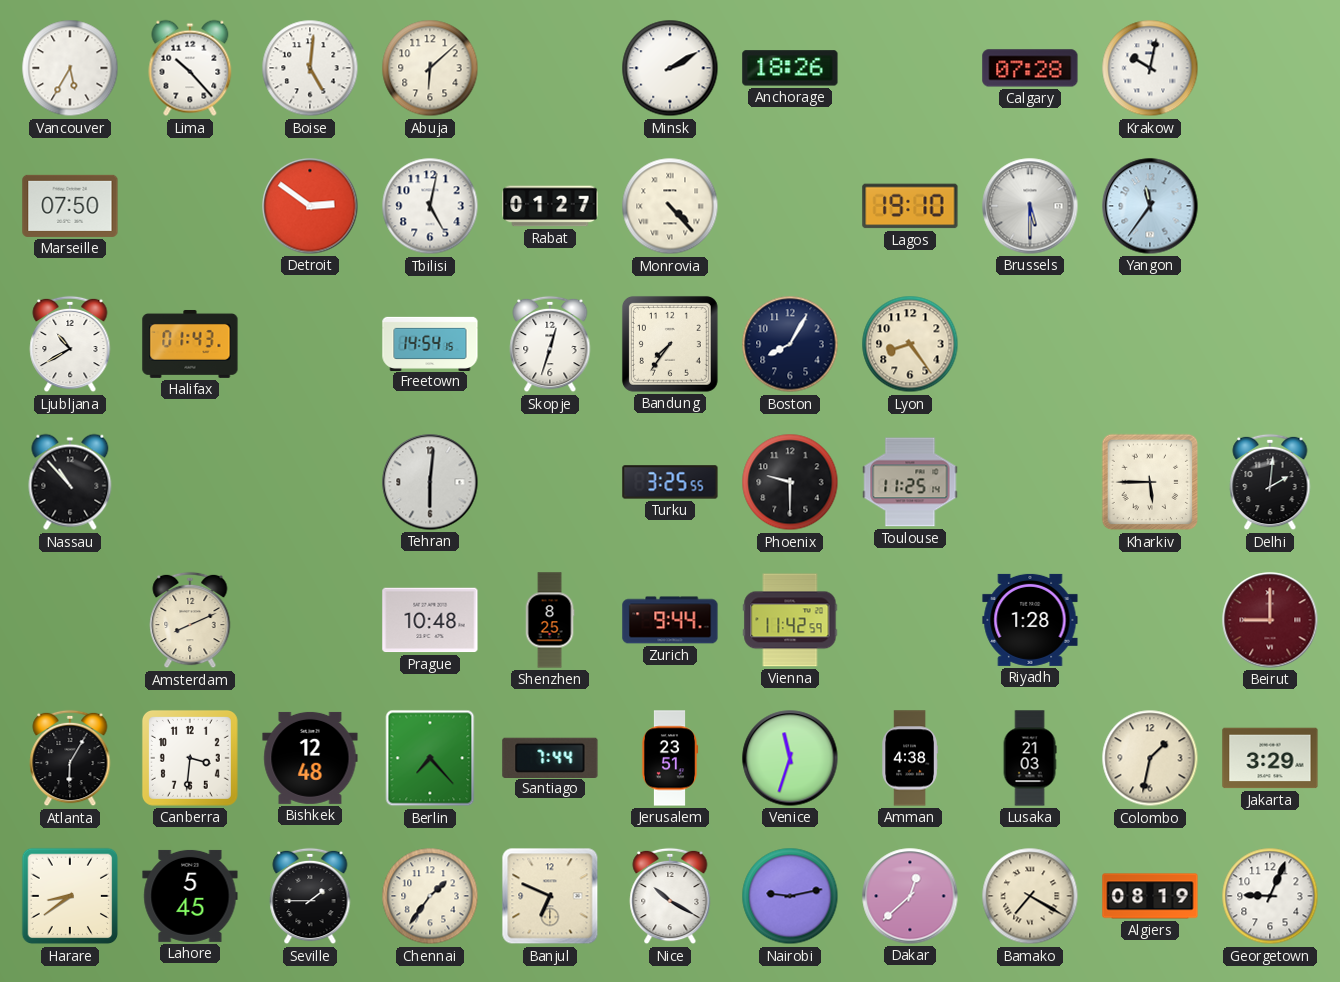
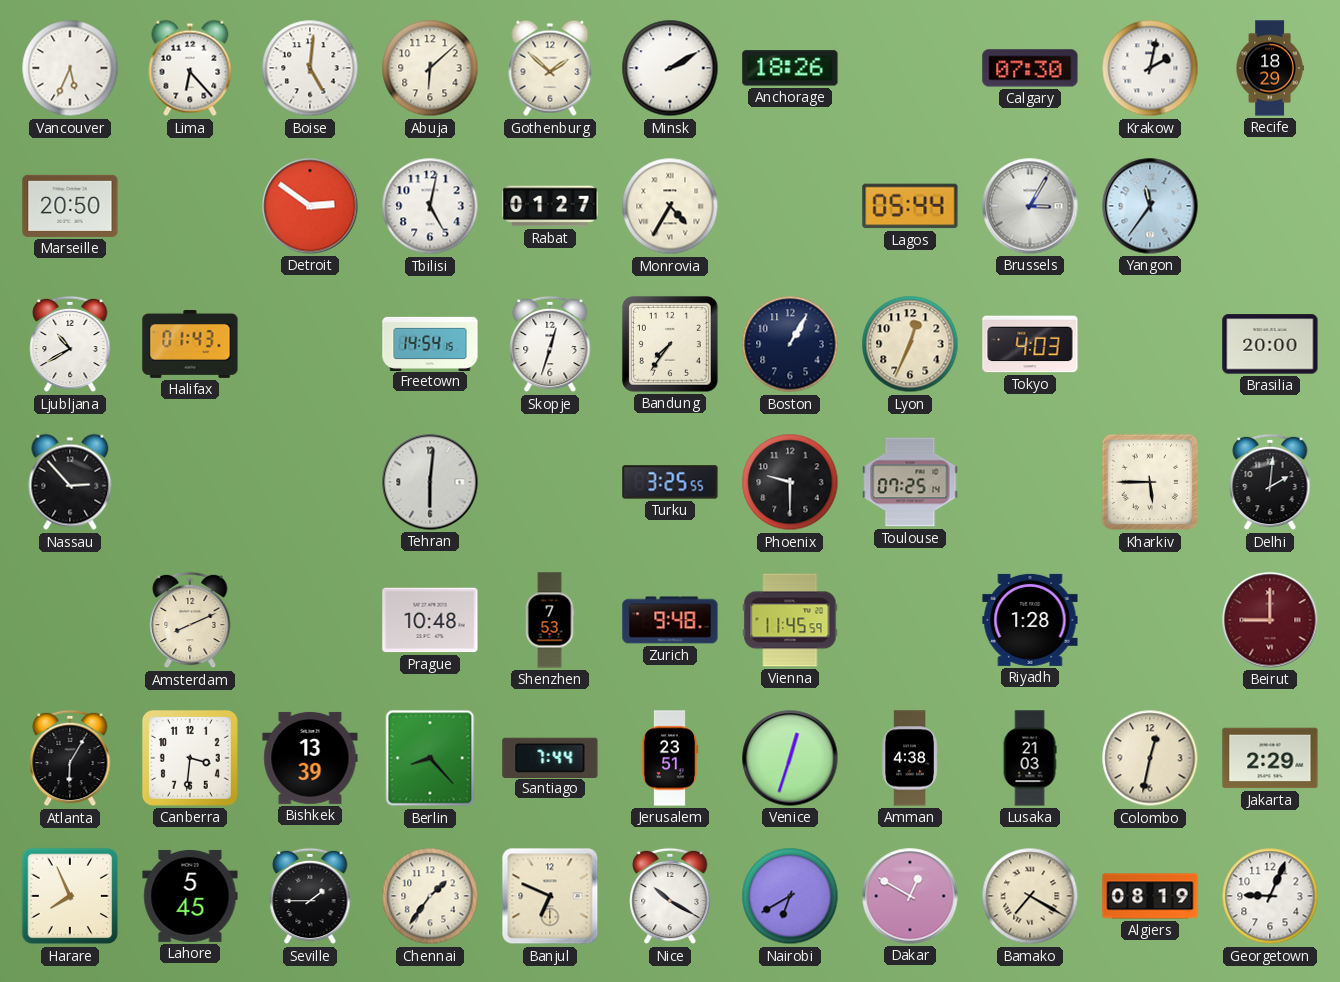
Vancouver: 5:35 -> 5:34 (70, 68)
Lima: 10:23 -> 6:23 (190, 68)
Gothenburg: none -> 1:52 (550, 68)
Calgary: 07:28 -> 07:30 (1030, 68)
Krakow: 10:02 -> 2:02 (1150, 68)
Recife: none -> 18:29 (1270, 68)
Marseille: 07:50 -> 20:50 (70, 206)
Monrovia: 4:23 -> 4:35 (670, 206)
Lagos: 19:10 -> 05:44 (910, 206)
Brussels: 5:30 -> 3:05 (1030, 206)
Boston: 8:05 -> 1:05 (790, 344)
Lyon: 8:24 -> 12:34 (910, 344)
Tokyo: none -> 4:03 (1030, 344)
Brasilia: none -> 20:00 (1270, 344)
Nassau: 10:53 -> 2:53 (70, 482)
Toulouse: 11:25 -> 07:25 (910, 482)
Shenzhen: 8:25 -> 7:53 (550, 620)
Zurich: 9:44 -> 9:48 (670, 620)
Vienna: 11:42 -> 11:45 (790, 620)
Bishkek: 12:48 -> 13:39 (310, 758)
Berlin: 7:23 -> 8:23 (430, 758)
Venice: 11:33 -> 12:33 (790, 758)
Colombo: 1:32 -> 12:32 (1150, 758)
Jakarta: 3:29 -> 2:29 (1270, 758)
Harare: 8:39 -> 7:56 (70, 896)
Nairobi: 9:13 -> 6:40 (790, 896)
Dakar: 12:38 -> 12:50 (910, 896)
